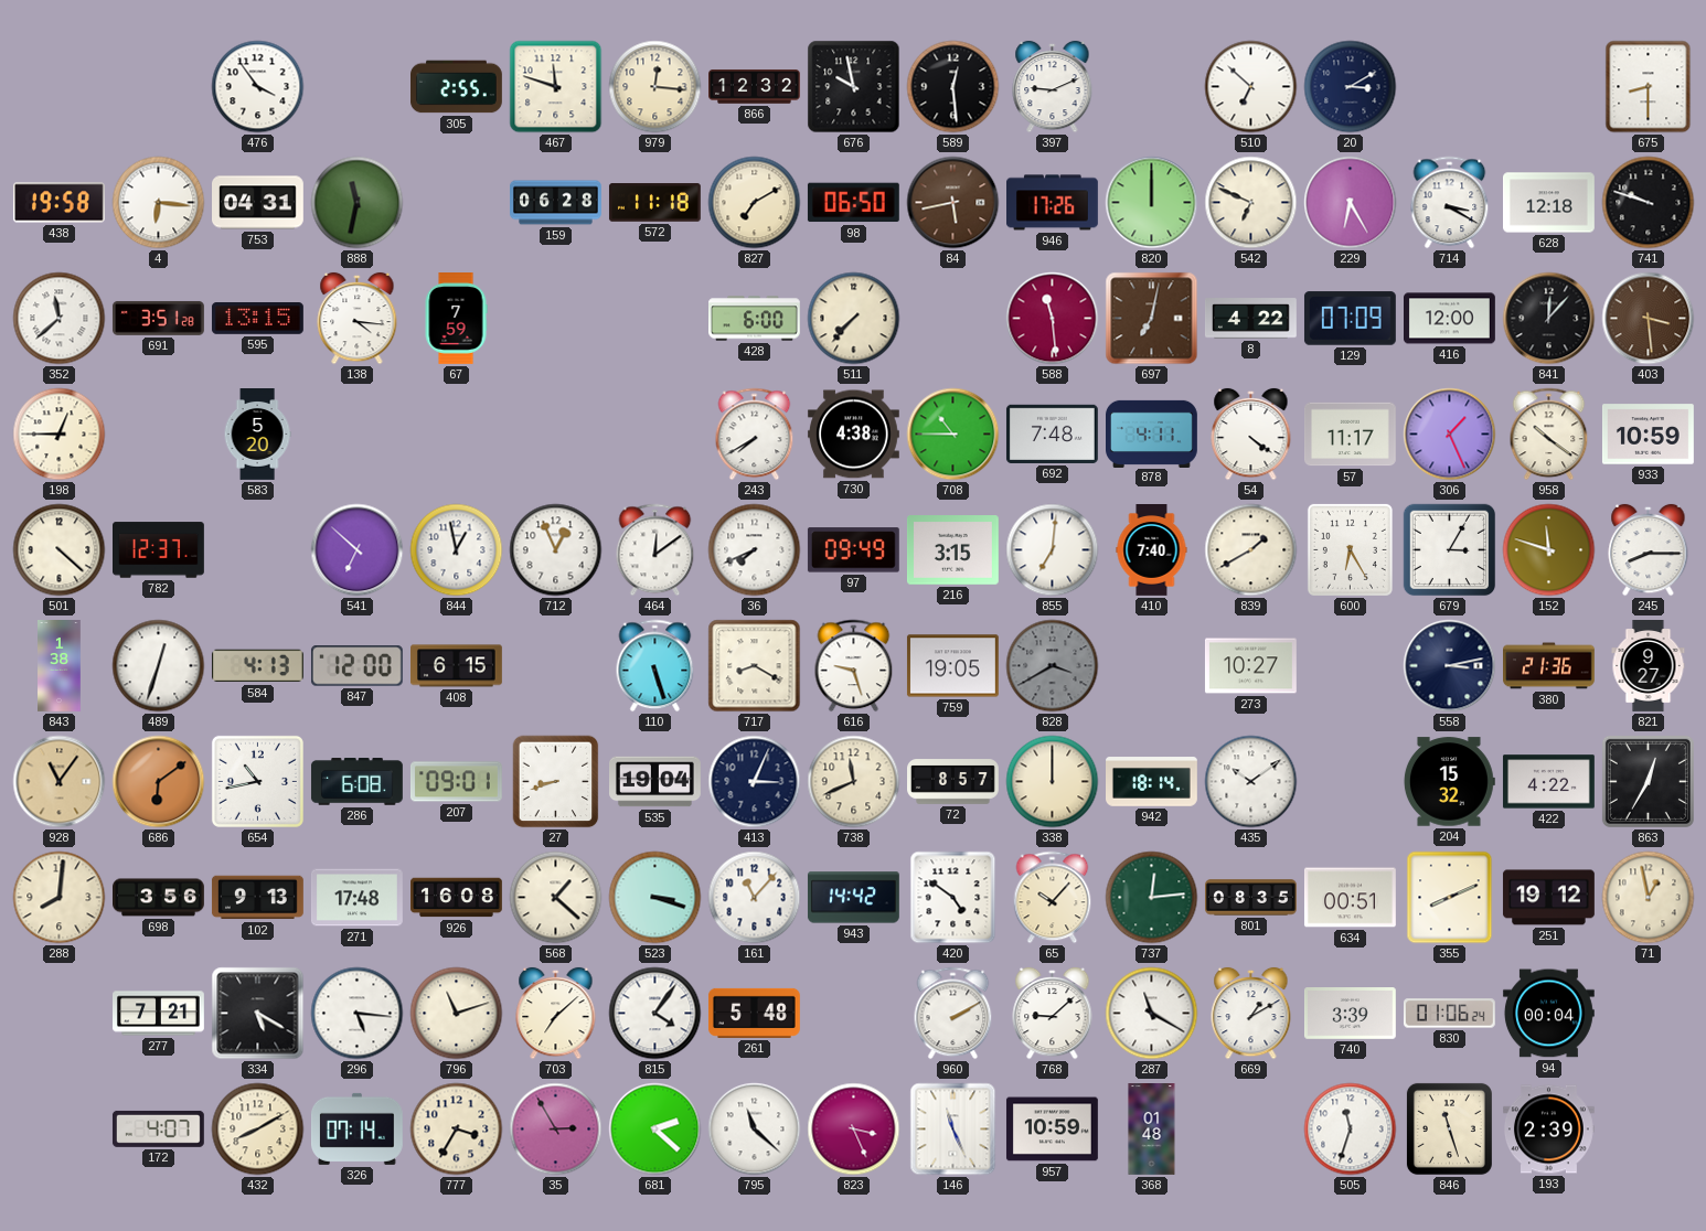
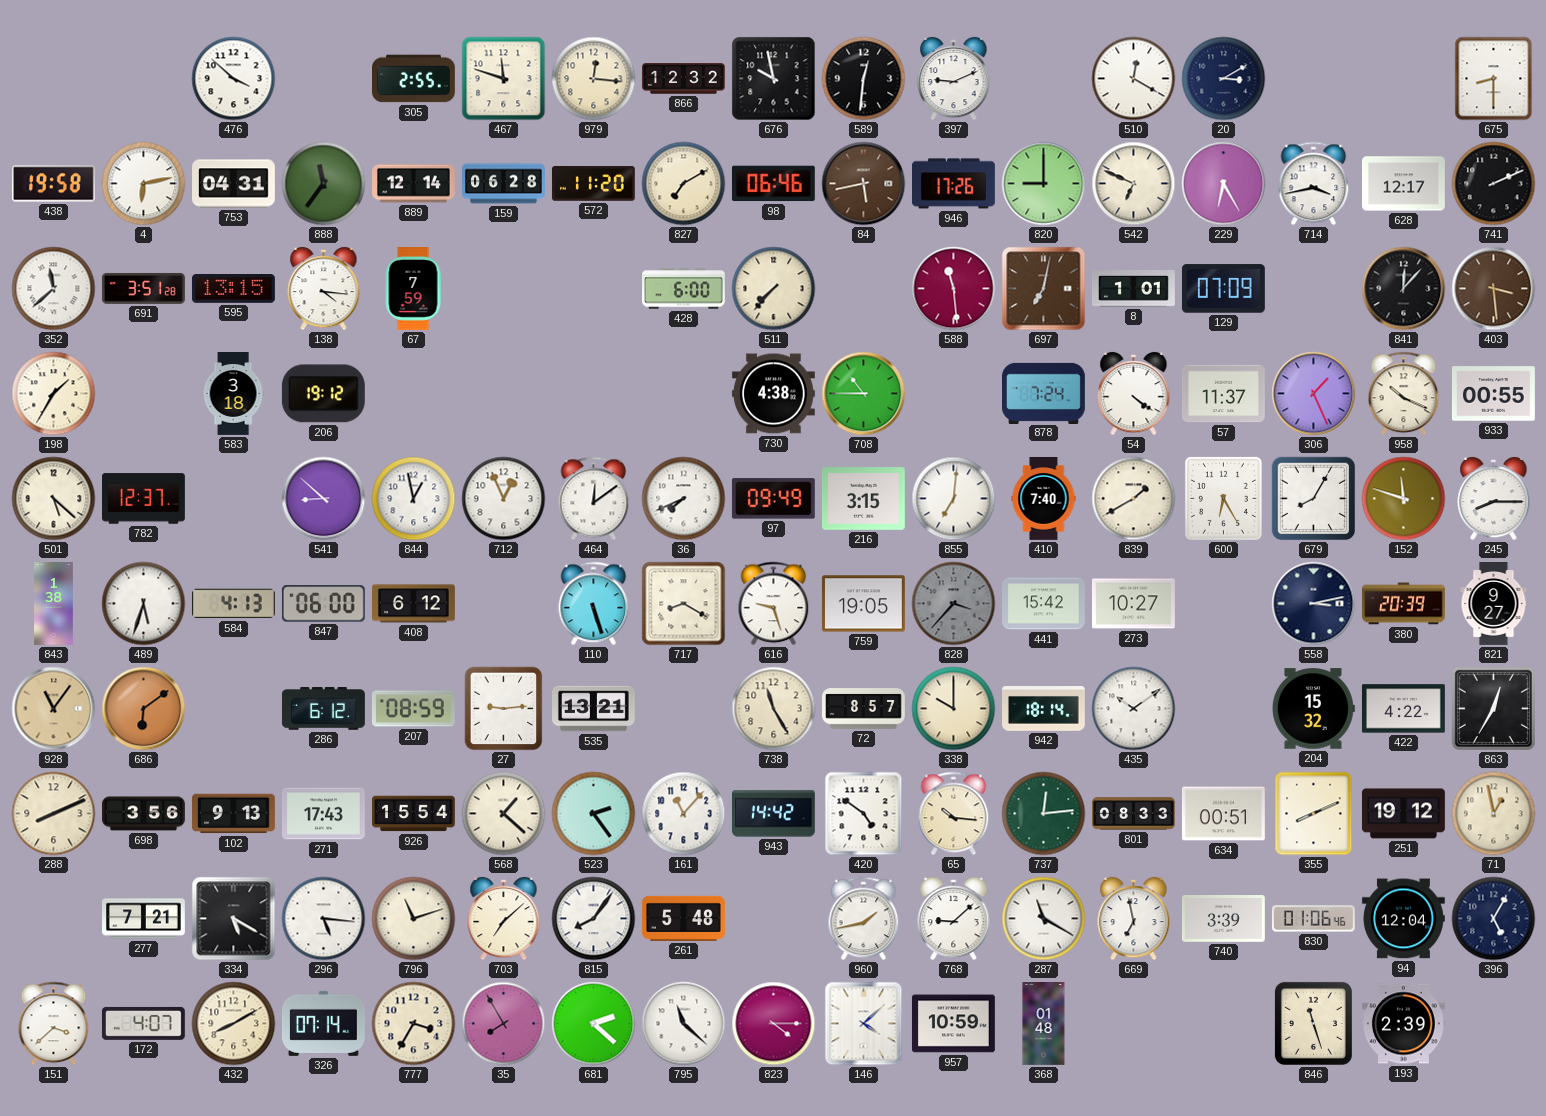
476: 3:54 -> 3:52 (234, 79)
589: 12:29 -> 12:31 (864, 79)
510: 6:52 -> 12:20 (1134, 79)
4: 6:16 -> 6:13 (144, 184)
888: 11:32 -> 11:36 (324, 184)
889: none -> 12:14 (414, 184)
572: 11:18 -> 11:20 (593, 184)
98: 06:50 -> 06:46 (773, 184)
820: 12:00 -> 9:00 (1044, 184)
714: 3:20 -> 3:43 (1314, 184)
628: 12:18 -> 12:17 (1404, 184)
741: 9:48 -> 2:11 (1494, 184)
8: 4:22 -> 1:01 (1134, 289)
416: 12:00 -> none (1450, 319)
198: 12:45 -> 1:35 (54, 394)
583: 5:20 -> 3:18 (233, 394)
206: none -> 19:12 (323, 394)
243: 7:40 -> none (755, 435)
692: 7:48 -> none (1052, 433)
878: 4:11 -> 7:24 (1044, 393)
57: 11:17 -> 11:37 (1224, 394)
958: 10:21 -> 10:19 (1404, 394)
933: 10:59 -> 00:55 (1493, 394)
501: 4:22 -> 5:22 (54, 499)
541: 6:52 -> 8:52 (324, 499)
679: 3:05 -> 8:05 (1314, 499)
489: 12:33 -> 5:33 (144, 604)
847: 12:00 -> 06:00 (323, 604)
408: 6:15 -> 6:12 (414, 604)
828: 3:40 -> 3:37 (954, 604)
441: none -> 15:42 (1044, 604)
380: 21:36 -> 20:39 (1404, 604)
654: 10:43 -> none (257, 781)
286: 6:08 -> 6:12 (323, 709)
207: 09:01 -> 08:59 (413, 709)
27: 8:42 -> 9:14 (504, 709)
535: 19:04 -> 13:21 (594, 709)
413: 3:04 -> none (755, 782)
738: 11:41 -> 11:25 (774, 709)
338: 12:00 -> 10:00 (954, 709)
288: 8:01 -> 8:11 (54, 814)
271: 17:48 -> 17:43 (324, 814)
926: 16:08 -> 15:54 (414, 814)
523: 3:18 -> 2:24 (594, 814)
65: 10:07 -> 10:16 (954, 814)
801: 08:35 -> 08:33 (1134, 814)
815: 4:06 -> 8:06 (594, 919)
960: 2:10 -> 1:43 (864, 919)
669: 1:10 -> 6:58 (1134, 919)
830: 01:06:24 -> 01:06:46 (1313, 919)
94: 00:04 -> 12:04 (1403, 919)
396: none -> 5:05 (1494, 919)
151: none -> 3:38 (54, 1024)
35: 2:55 -> 7:55 (504, 1024)
823: 3:26 -> 4:15 (774, 1024)
146: 11:26 -> 4:08 (864, 1024)
505: 11:33 -> none (1351, 1130)
